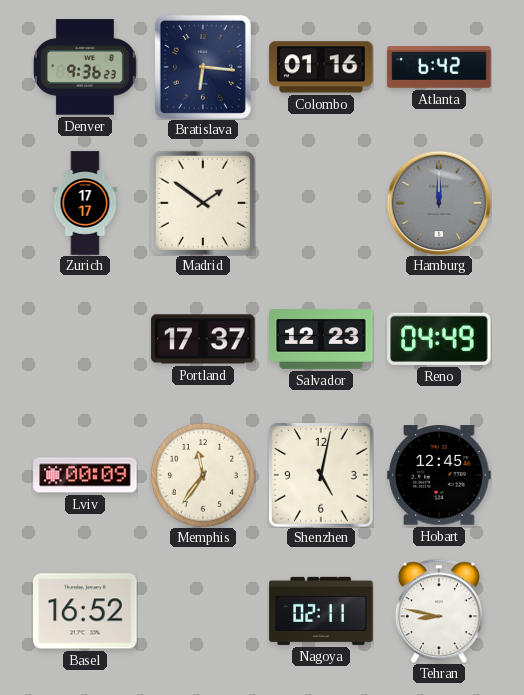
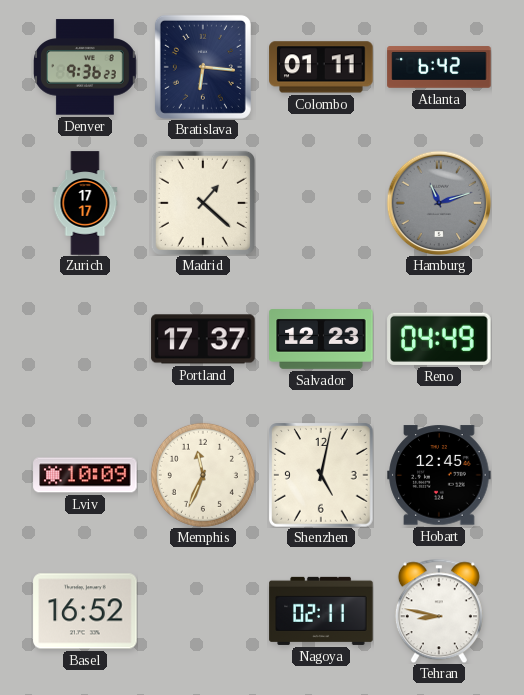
Colombo: 01:16 -> 01:11 (321, 67)
Madrid: 1:51 -> 1:22 (203, 203)
Hamburg: 12:00 -> 11:12 (439, 203)
Lviv: 00:09 -> 10:09 (85, 475)
Memphis: 11:36 -> 11:34 (203, 475)
